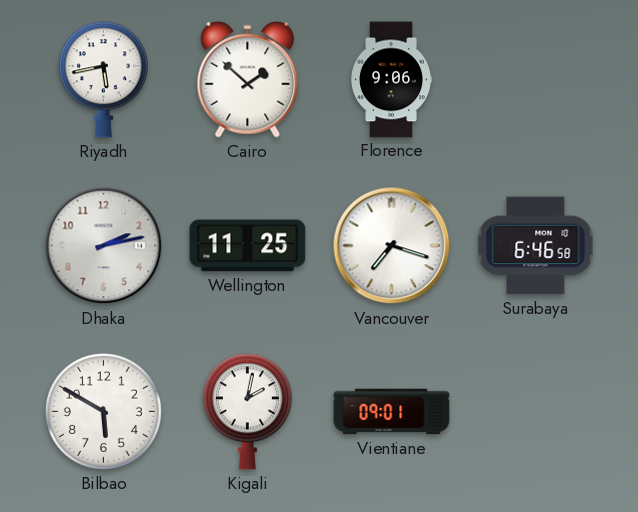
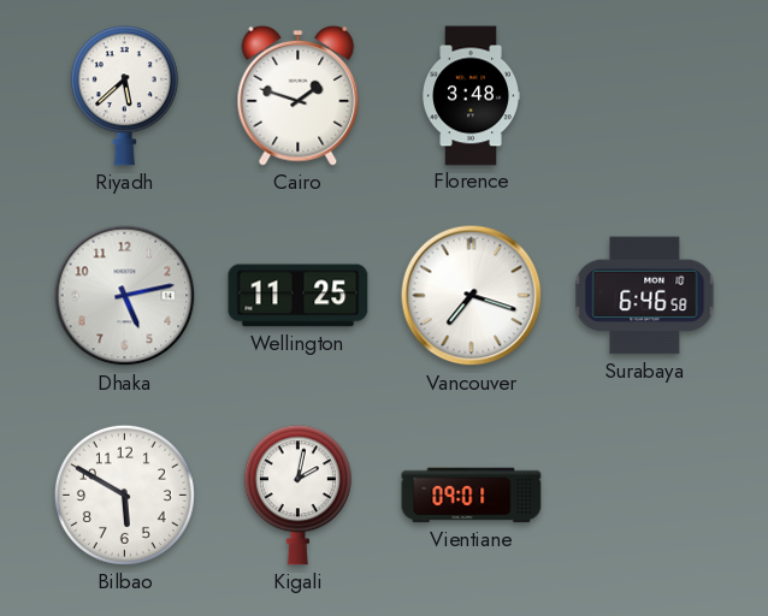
Riyadh: 5:43 -> 5:38 (124, 96)
Cairo: 1:52 -> 1:48 (299, 95)
Florence: 9:06 -> 3:48 (471, 96)
Dhaka: 2:13 -> 5:13 (125, 296)
